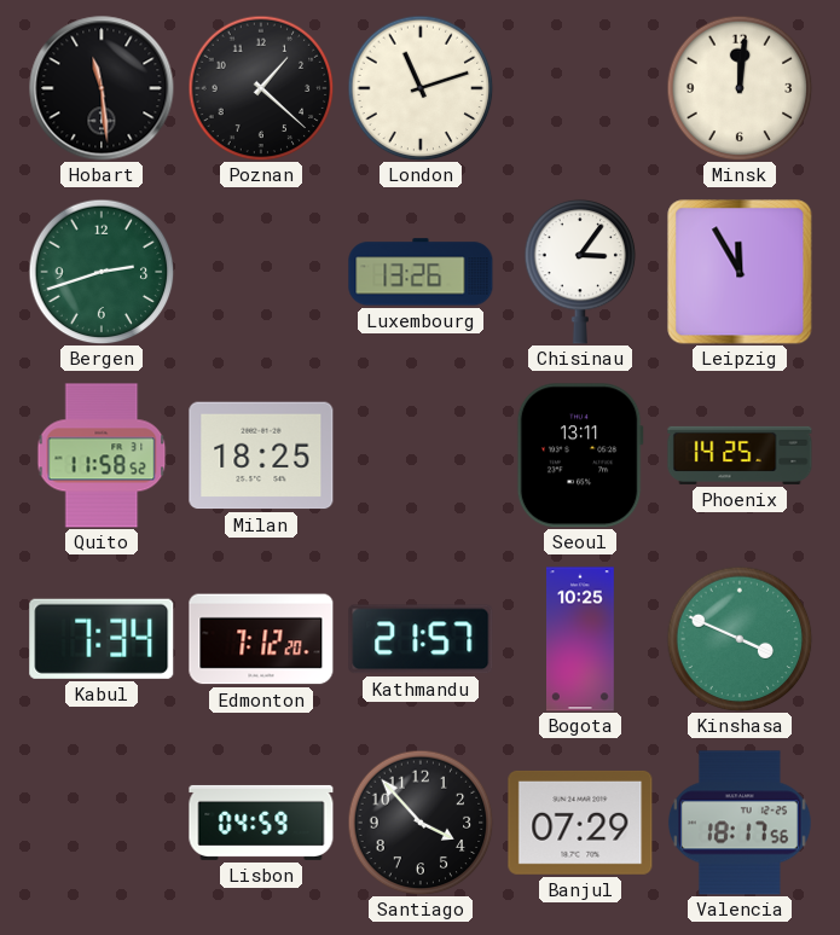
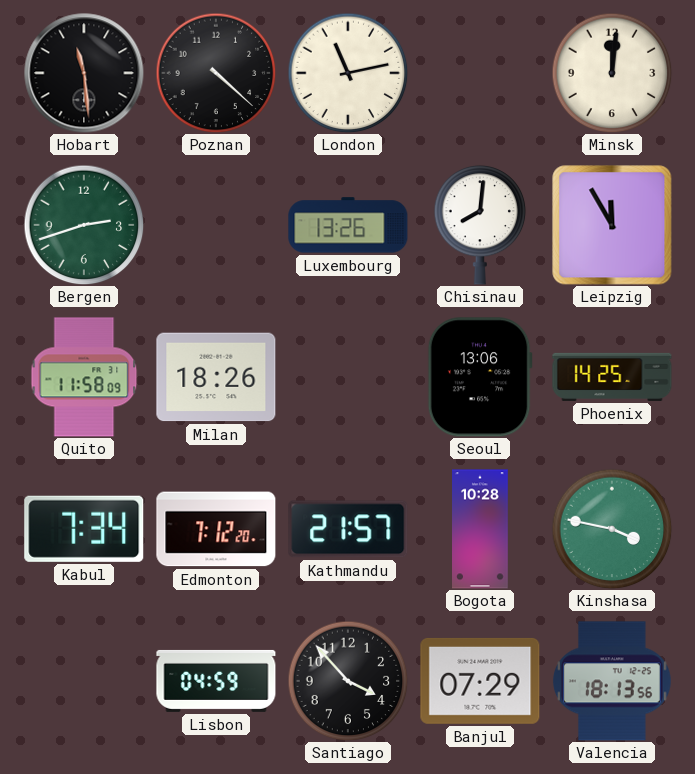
Poznan: 1:22 -> 4:22 (216, 73)
London: 11:12 -> 11:13 (348, 73)
Chisinau: 3:06 -> 8:01 (480, 225)
Quito: 11:58:52 -> 11:58:09 (84, 377)
Milan: 18:25 -> 18:26 (216, 377)
Seoul: 13:11 -> 13:06 (480, 377)
Bogota: 10:25 -> 10:28 (481, 529)
Kinshasa: 3:49 -> 3:47 (612, 529)
Valencia: 18:17 -> 18:13 (612, 681)
